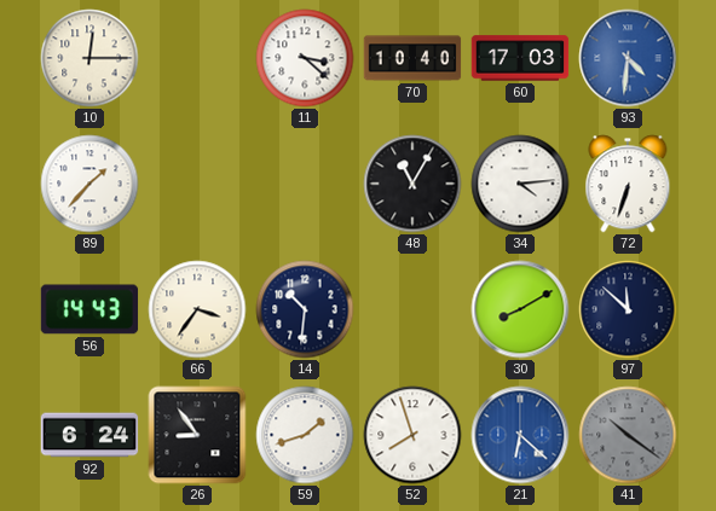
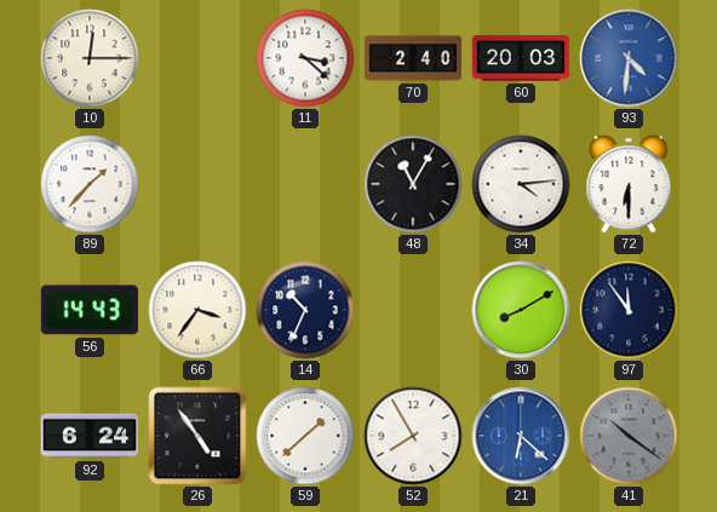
70: 10:40 -> 2:40 (413, 58)
60: 17:03 -> 20:03 (521, 58)
72: 6:33 -> 6:30 (629, 184)
14: 10:31 -> 10:34 (305, 310)
97: 11:52 -> 11:54 (629, 310)
26: 8:54 -> 4:54 (197, 436)
59: 1:42 -> 1:38 (305, 436)
52: 7:57 -> 7:55 (413, 436)
